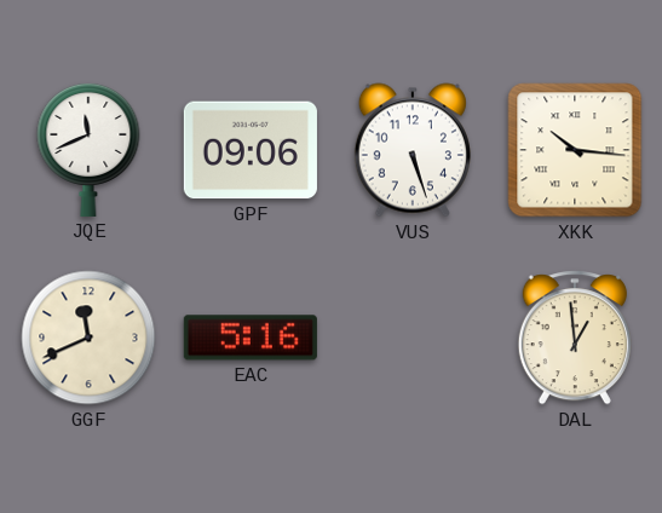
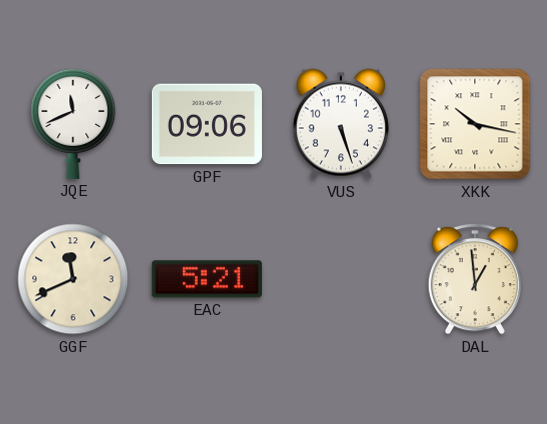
XKK: 10:16 -> 10:17 (475, 124)
EAC: 5:16 -> 5:21 (207, 279)
